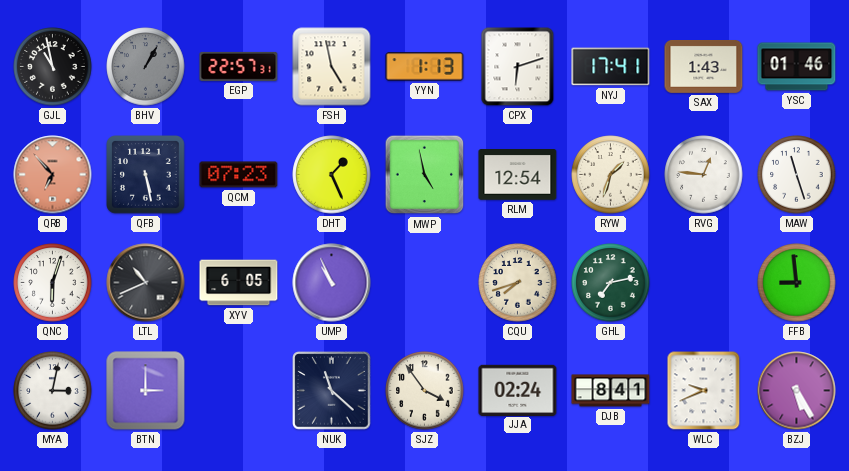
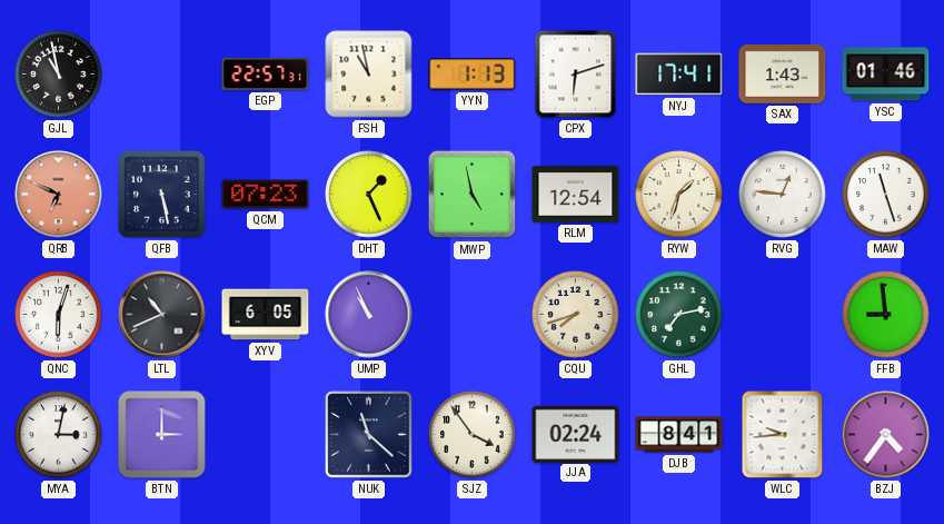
BHV: 1:05 -> none (146, 67)
FSH: 4:58 -> 10:58 (369, 75)
QRB: 6:53 -> 6:49 (59, 195)
WLC: 9:41 -> 9:44 (783, 435)
BZJ: 5:25 -> 4:36 (886, 435)
